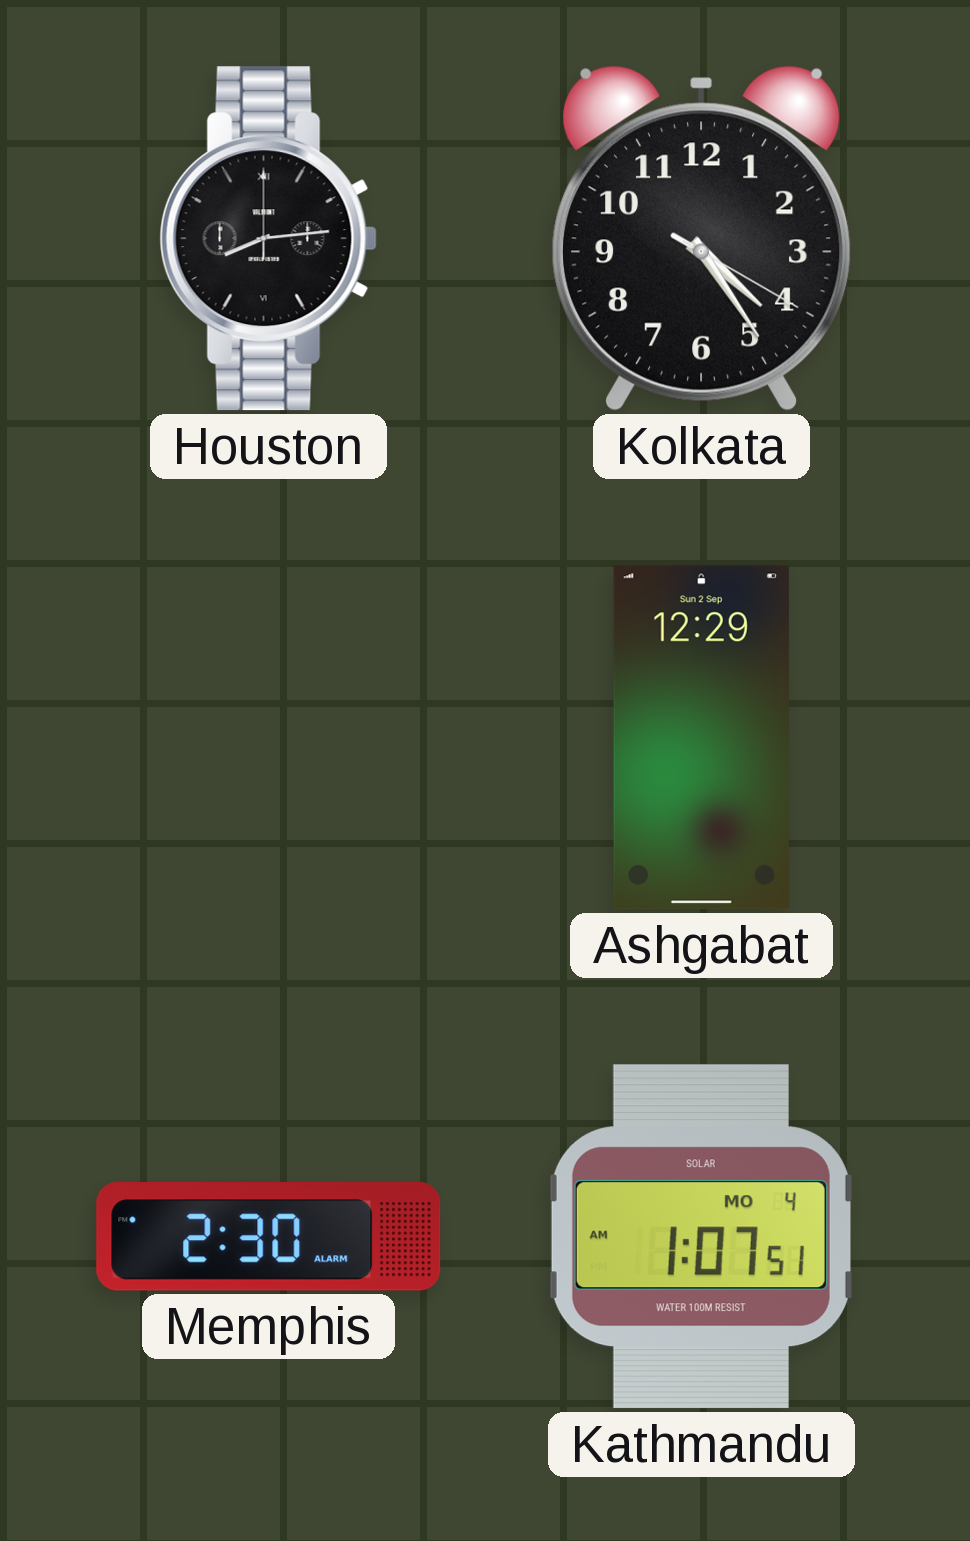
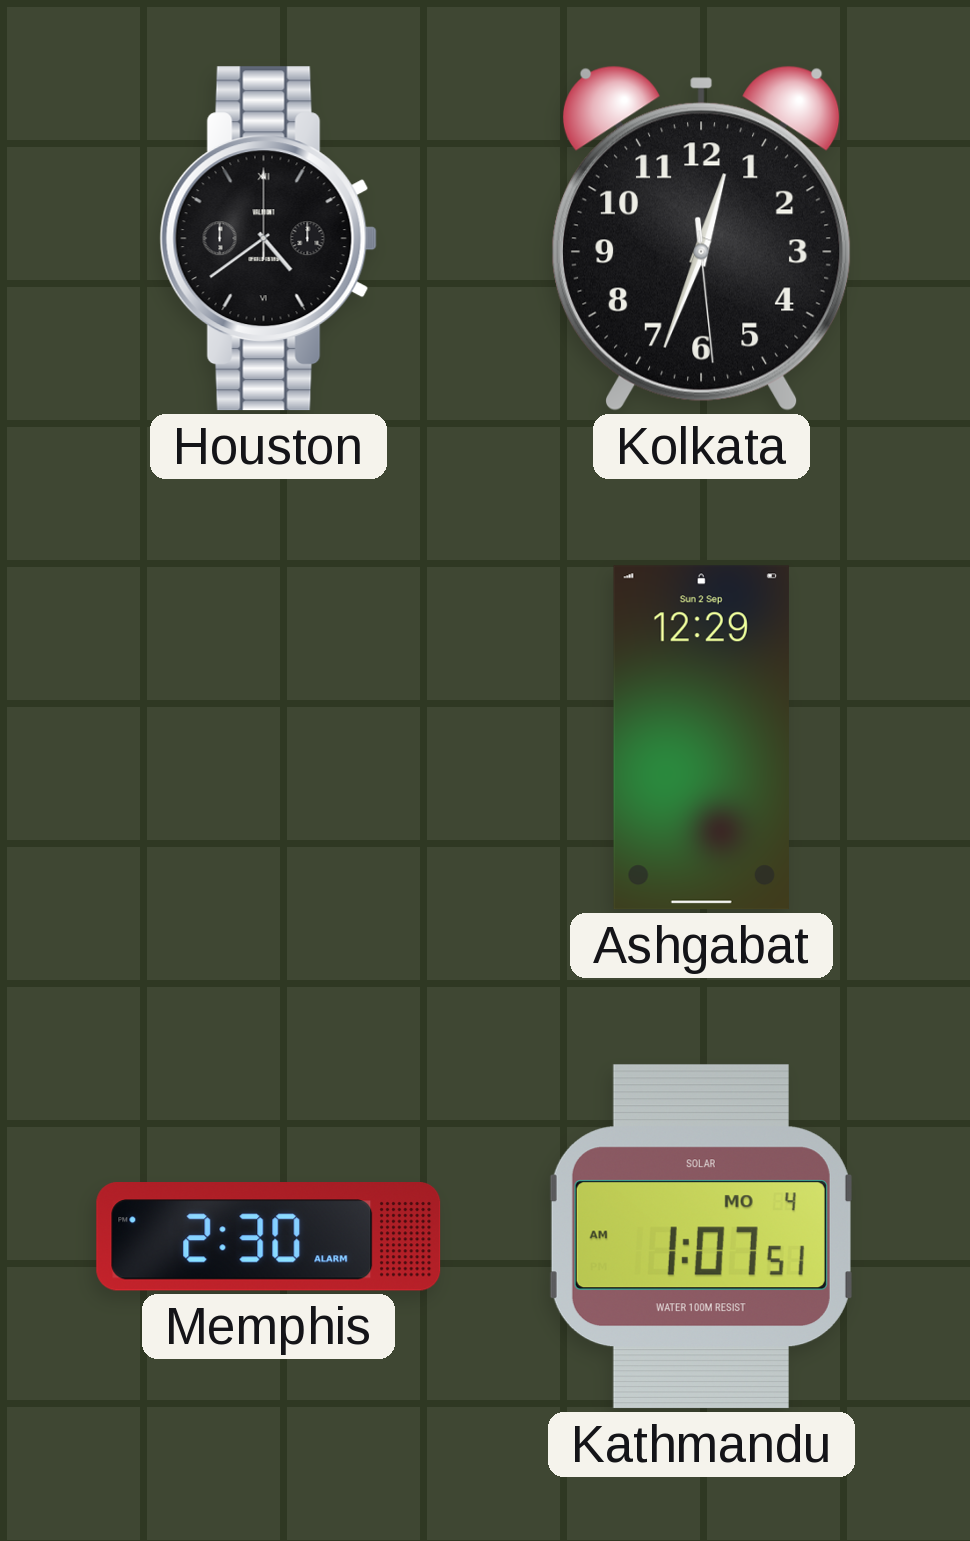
Houston: 8:14 -> 4:39 (268, 239)
Kolkata: 4:24 -> 12:33 (701, 238)
